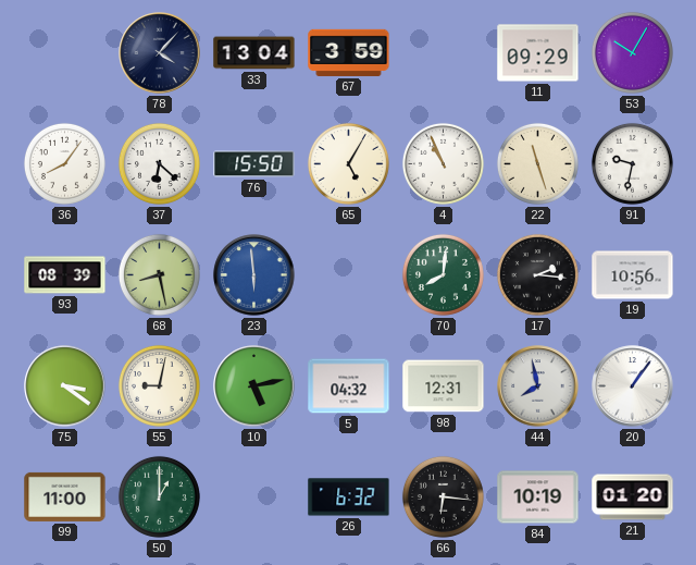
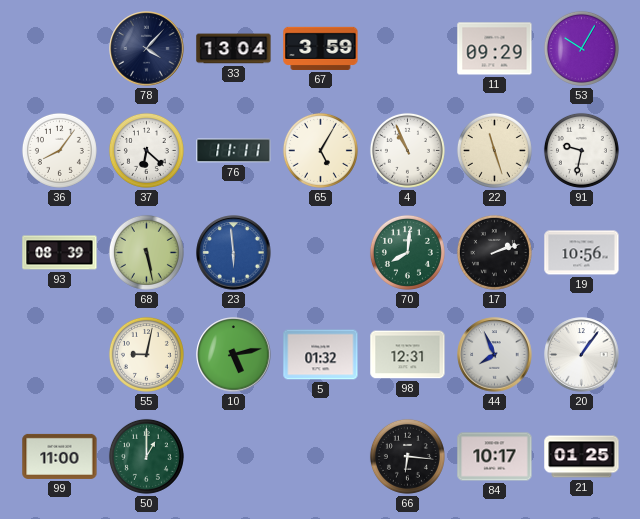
76: 15:50 -> 11:11 (234, 151)
68: 8:28 -> 5:28 (146, 252)
17: 2:16 -> 2:12 (494, 252)
75: 3:21 -> none (65, 386)
5: 04:32 -> 01:32 (321, 355)
44: 7:58 -> 7:56 (495, 355)
26: 6:32 -> none (349, 498)
84: 10:19 -> 10:17 (495, 457)
21: 01:20 -> 01:25 (582, 457)
